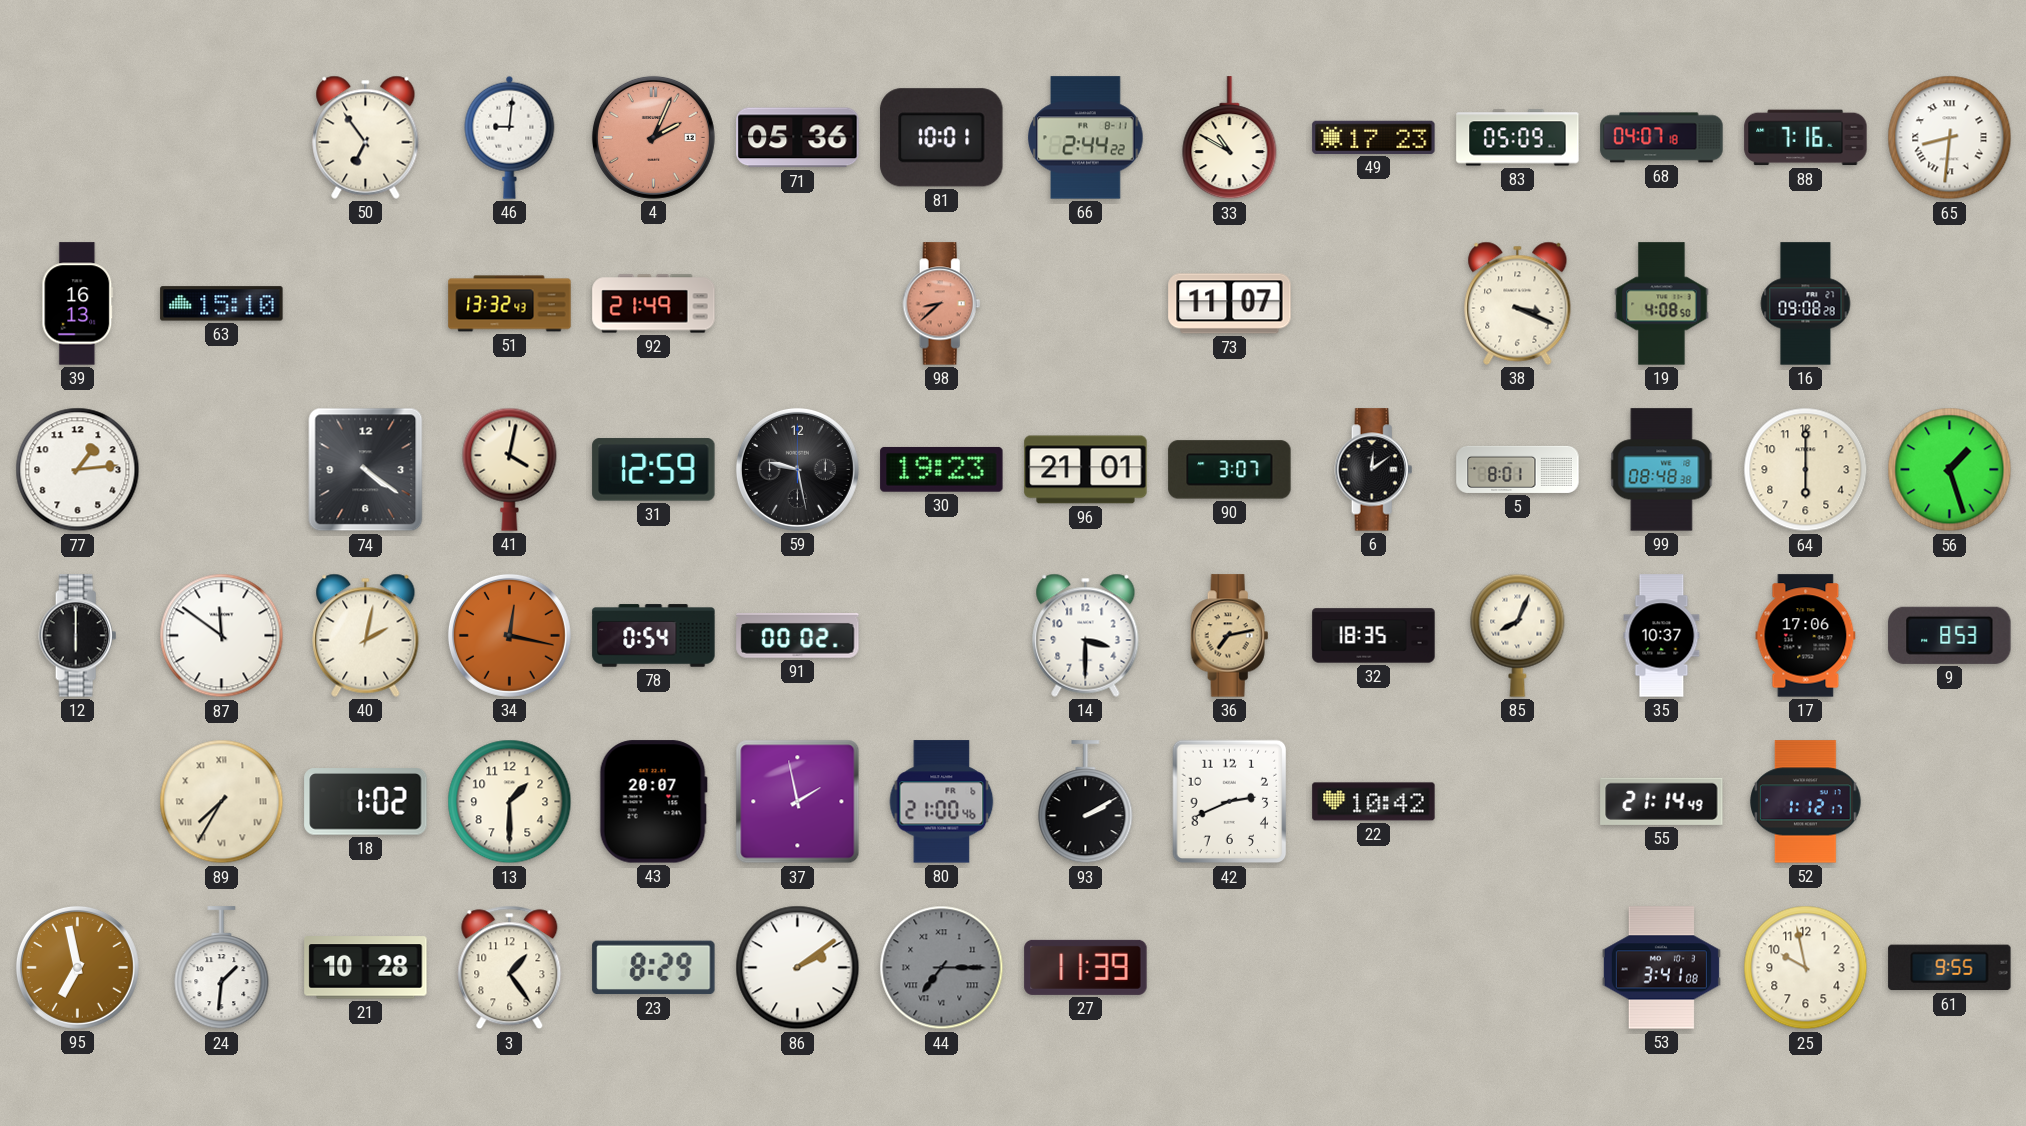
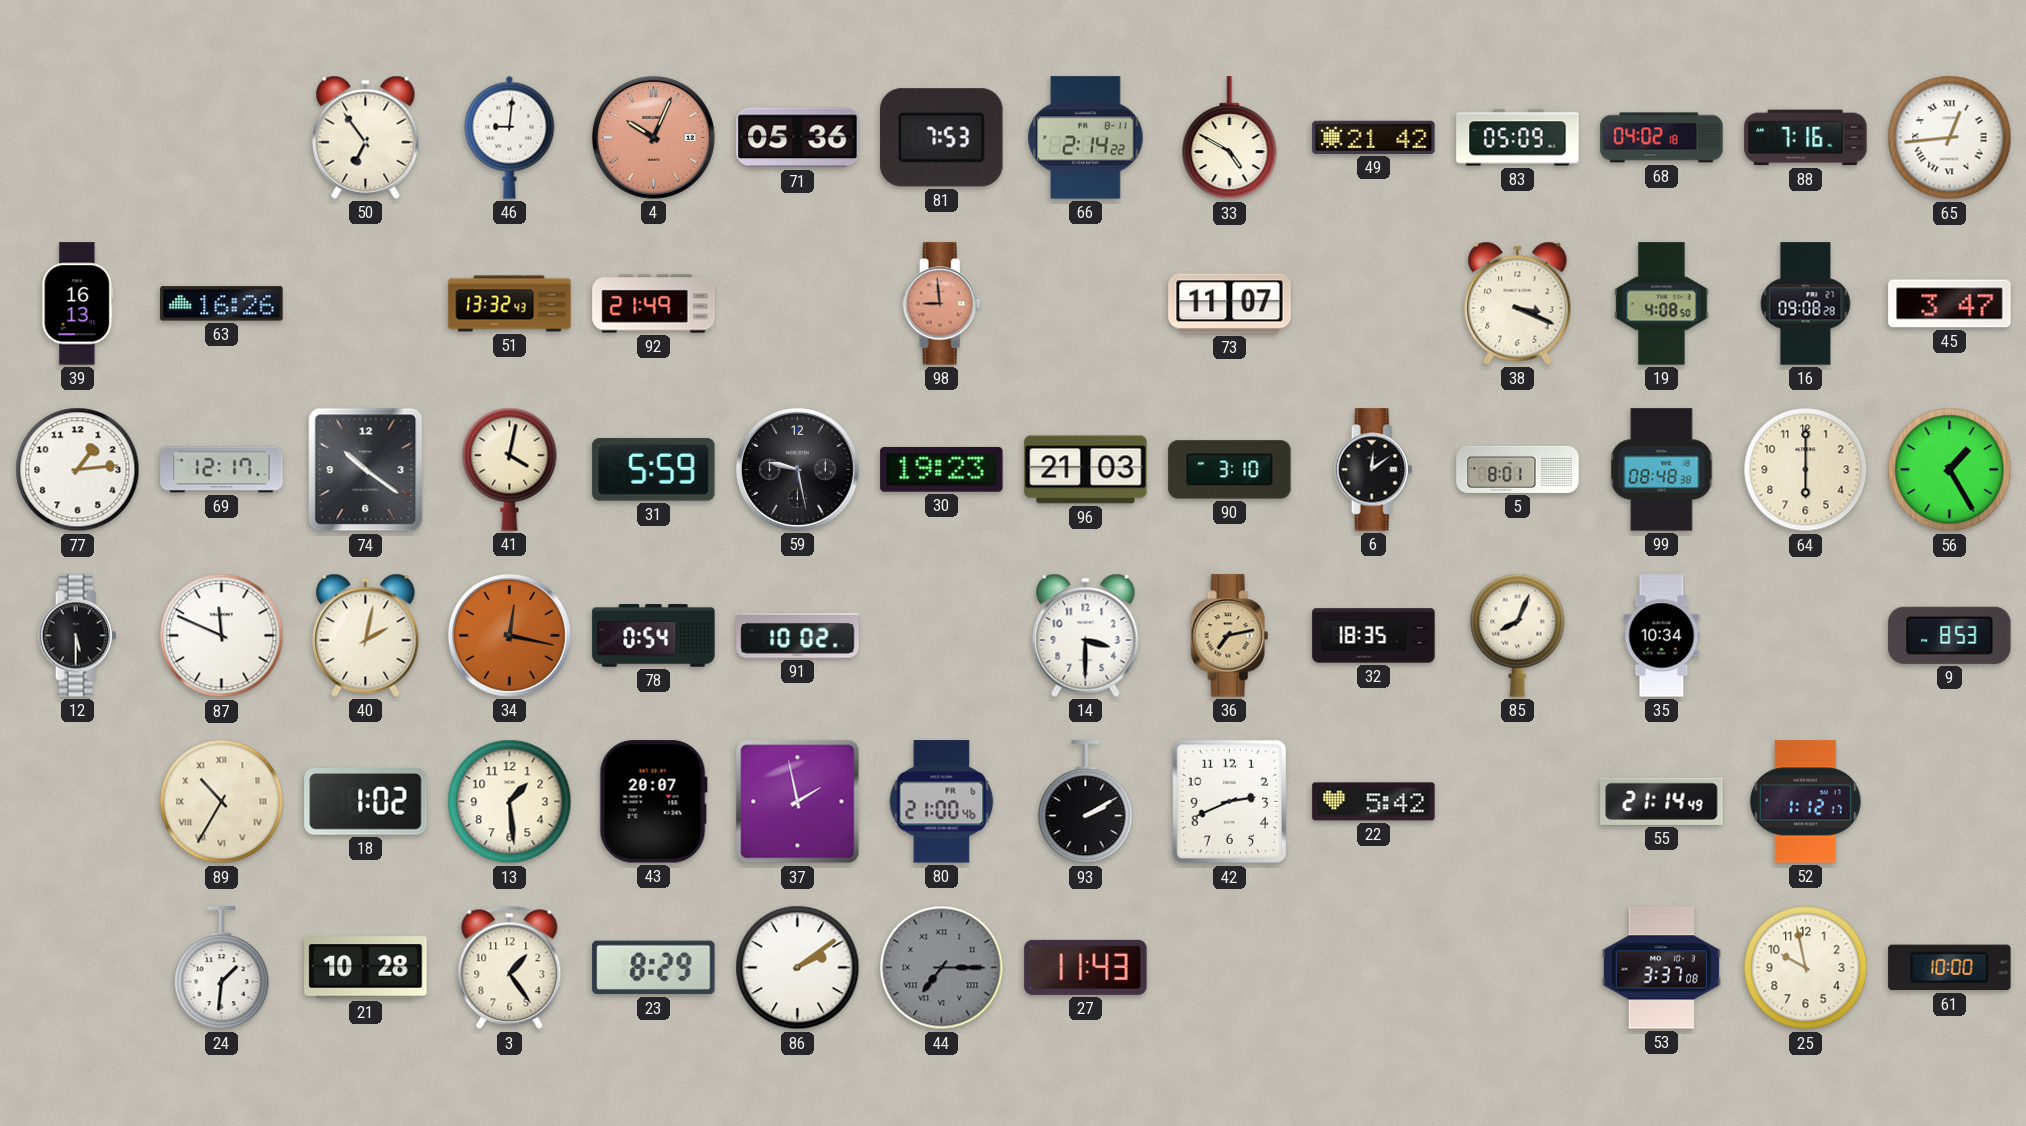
4: 2:04 -> 10:04 (653, 137)
81: 10:01 -> 7:53 (942, 138)
66: 2:44 -> 2:14 (1086, 138)
33: 10:50 -> 4:50 (1230, 138)
49: 17:23 -> 21:42 (1374, 137)
68: 04:07 -> 04:02 (1662, 138)
65: 8:31 -> 12:44 (1950, 138)
63: 15:10 -> 16:26 (222, 304)
98: 8:38 -> 8:59 (942, 304)
45: none -> 3:47 (1950, 304)
69: none -> 12:17 (222, 470)
74: 4:21 -> 10:21 (366, 470)
31: 12:59 -> 5:59 (654, 470)
96: 21:01 -> 21:03 (1086, 470)
90: 3:07 -> 3:10 (1230, 470)
56: 1:27 -> 1:25 (1950, 470)
12: 6:00 -> 5:30 (78, 636)
87: 11:51 -> 11:49 (222, 636)
91: 00:02 -> 10:02 (798, 636)
35: 10:37 -> 10:34 (1662, 636)
17: 17:06 -> none (1806, 636)
89: 7:35 -> 10:35 (222, 802)
13: 1:30 -> 1:29 (510, 802)
22: 10:42 -> 5:42 (1374, 802)
95: 6:58 -> none (77, 967)
27: 11:39 -> 11:43 (1086, 967)
53: 3:41 -> 3:37 (1661, 968)
61: 9:55 -> 10:00 (1950, 968)
